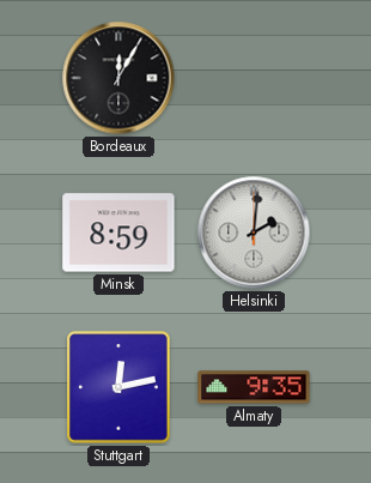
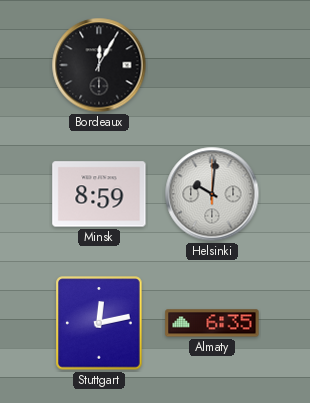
Helsinki: 2:01 -> 10:01 (212, 194)
Almaty: 9:35 -> 6:35 (212, 323)
